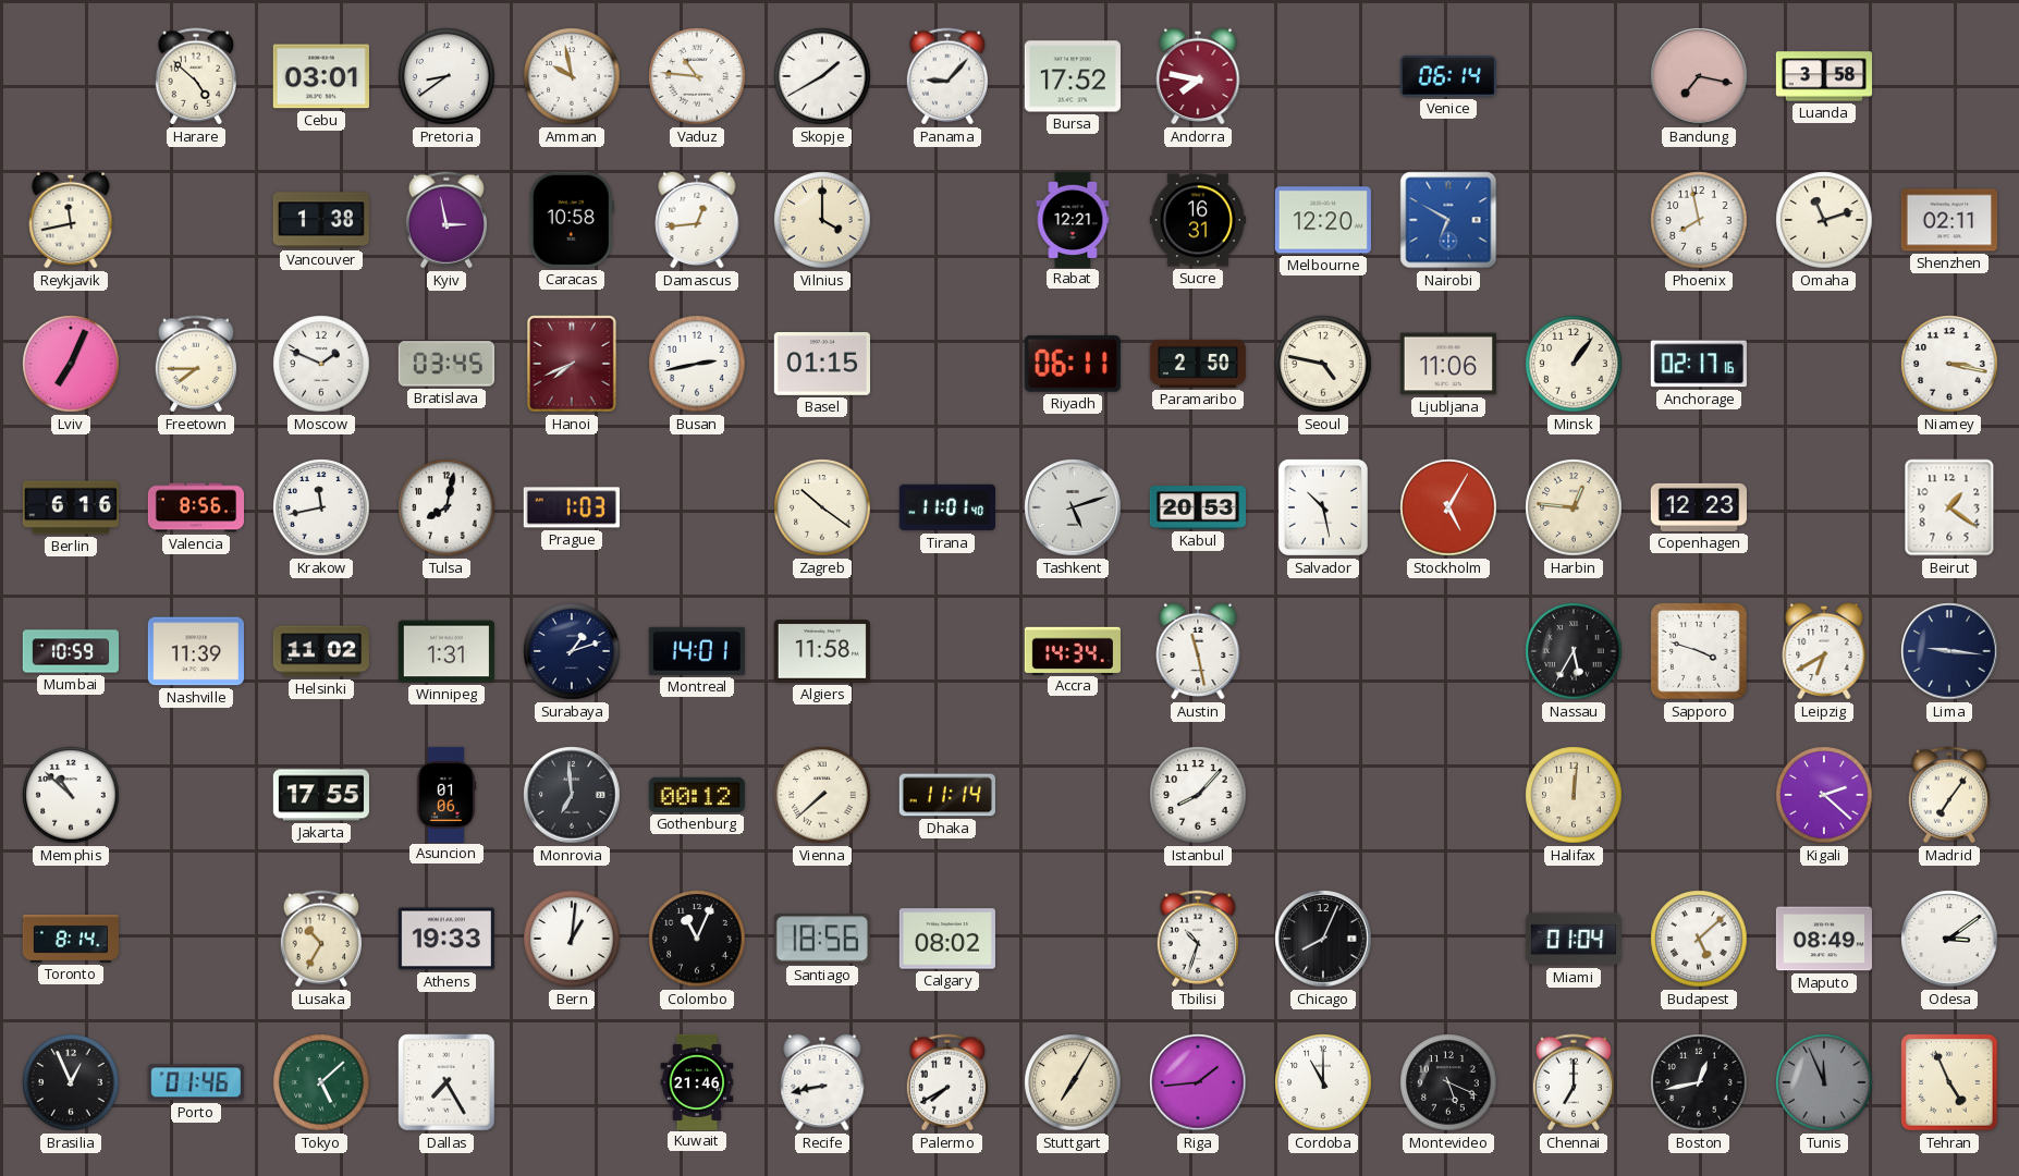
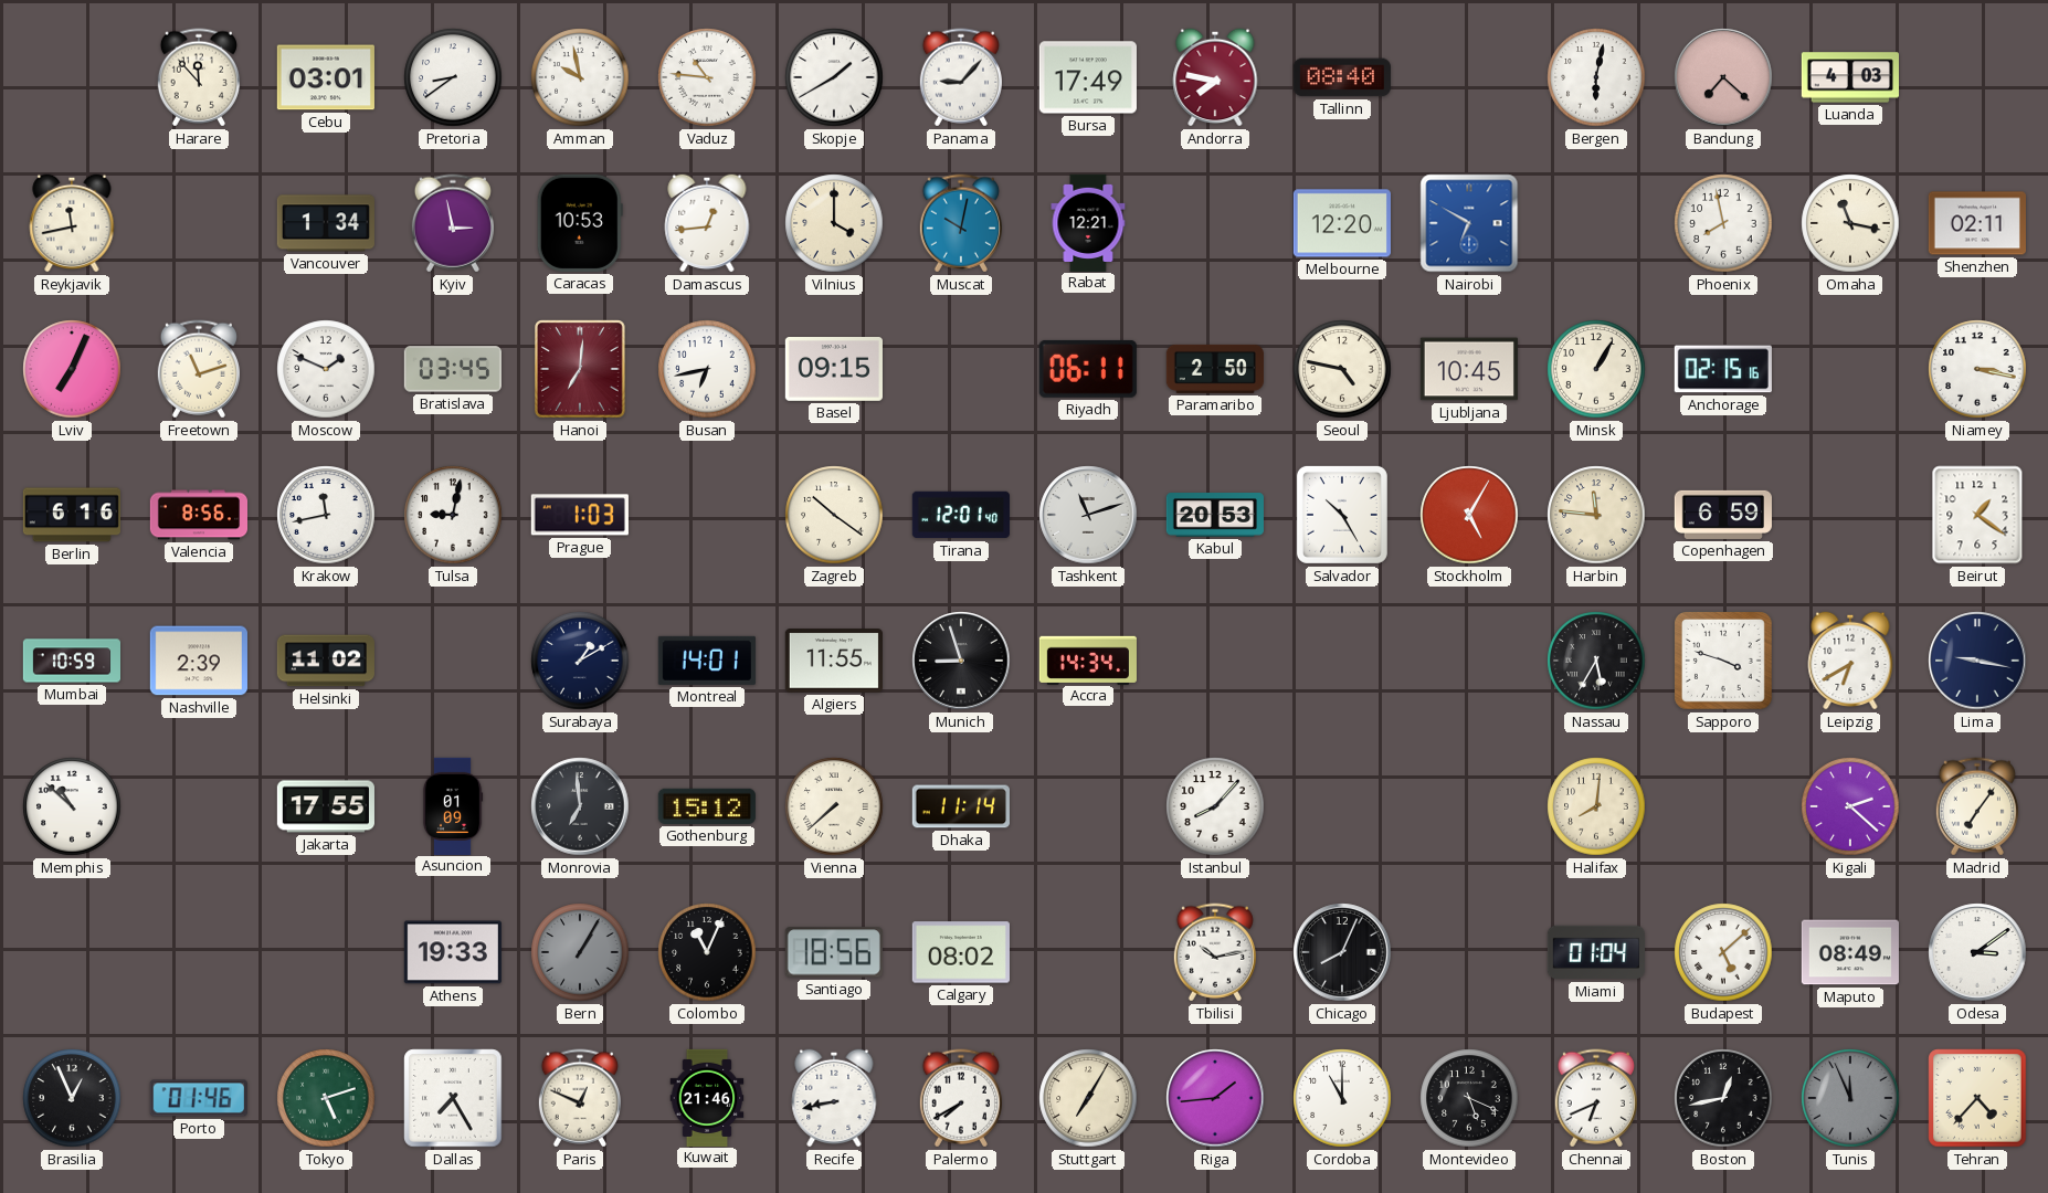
Harare: 4:52 -> 11:53 (199, 77)
Bursa: 17:52 -> 17:49 (1088, 77)
Tallinn: none -> 08:40 (1342, 77)
Venice: 06:14 -> none (1448, 76)
Bergen: none -> 6:02 (1596, 77)
Bandung: 7:17 -> 7:22 (1723, 77)
Luanda: 3:58 -> 4:03 (1849, 77)
Vancouver: 1:38 -> 1:34 (326, 223)
Caracas: 10:58 -> 10:53 (580, 223)
Muscat: none -> 10:02 (961, 223)
Sucre: 16:31 -> none (1198, 220)
Omaha: 11:12 -> 11:17 (1850, 223)
Freetown: 7:45 -> 11:12 (199, 369)
Hanoi: 7:41 -> 7:01 (581, 370)
Busan: 2:43 -> 6:43 (707, 369)
Basel: 01:15 -> 09:15 (834, 370)
Ljubljana: 11:06 -> 10:45 (1469, 369)
Minsk: 1:06 -> 1:05 (1596, 369)
Anchorage: 02:17 -> 02:15 (1723, 369)
Tulsa: 8:02 -> 9:02 (453, 515)
Tirana: 11:01 -> 12:01 (961, 515)
Tashkent: 5:12 -> 11:12 (1088, 515)
Salvador: 10:28 -> 10:25 (1342, 515)
Harbin: 12:46 -> 11:46 (1596, 515)
Copenhagen: 12:23 -> 6:59 (1723, 515)
Nashville: 11:39 -> 2:39 (199, 661)
Winnipeg: 1:31 -> none (446, 651)
Surabaya: 1:12 -> 1:10 (580, 661)
Algiers: 11:58 -> 11:55 (834, 661)
Munich: none -> 8:57 (961, 661)
Austin: 11:28 -> none (1198, 651)
Lima: 9:16 -> 9:17 (1977, 661)
Asuncion: 01:06 -> 01:09 (453, 805)
Gothenburg: 00:12 -> 15:12 (707, 806)
Halifax: 12:01 -> 8:01 (1596, 806)
Toronto: 8:14 -> none (70, 939)
Lusaka: 10:35 -> none (321, 939)
Bern: 1:01 -> 1:05 (580, 952)
Bern dial: white -> grey (580, 952)
Tbilisi: 10:33 -> 10:13 (1215, 952)
Tokyo: 5:08 -> 5:12 (326, 1098)
Paris: none -> 12:49 (580, 1098)
Chennai: 7:00 -> 6:41 (1596, 1098)
Tehran: 4:56 -> 4:37 (1977, 1098)
